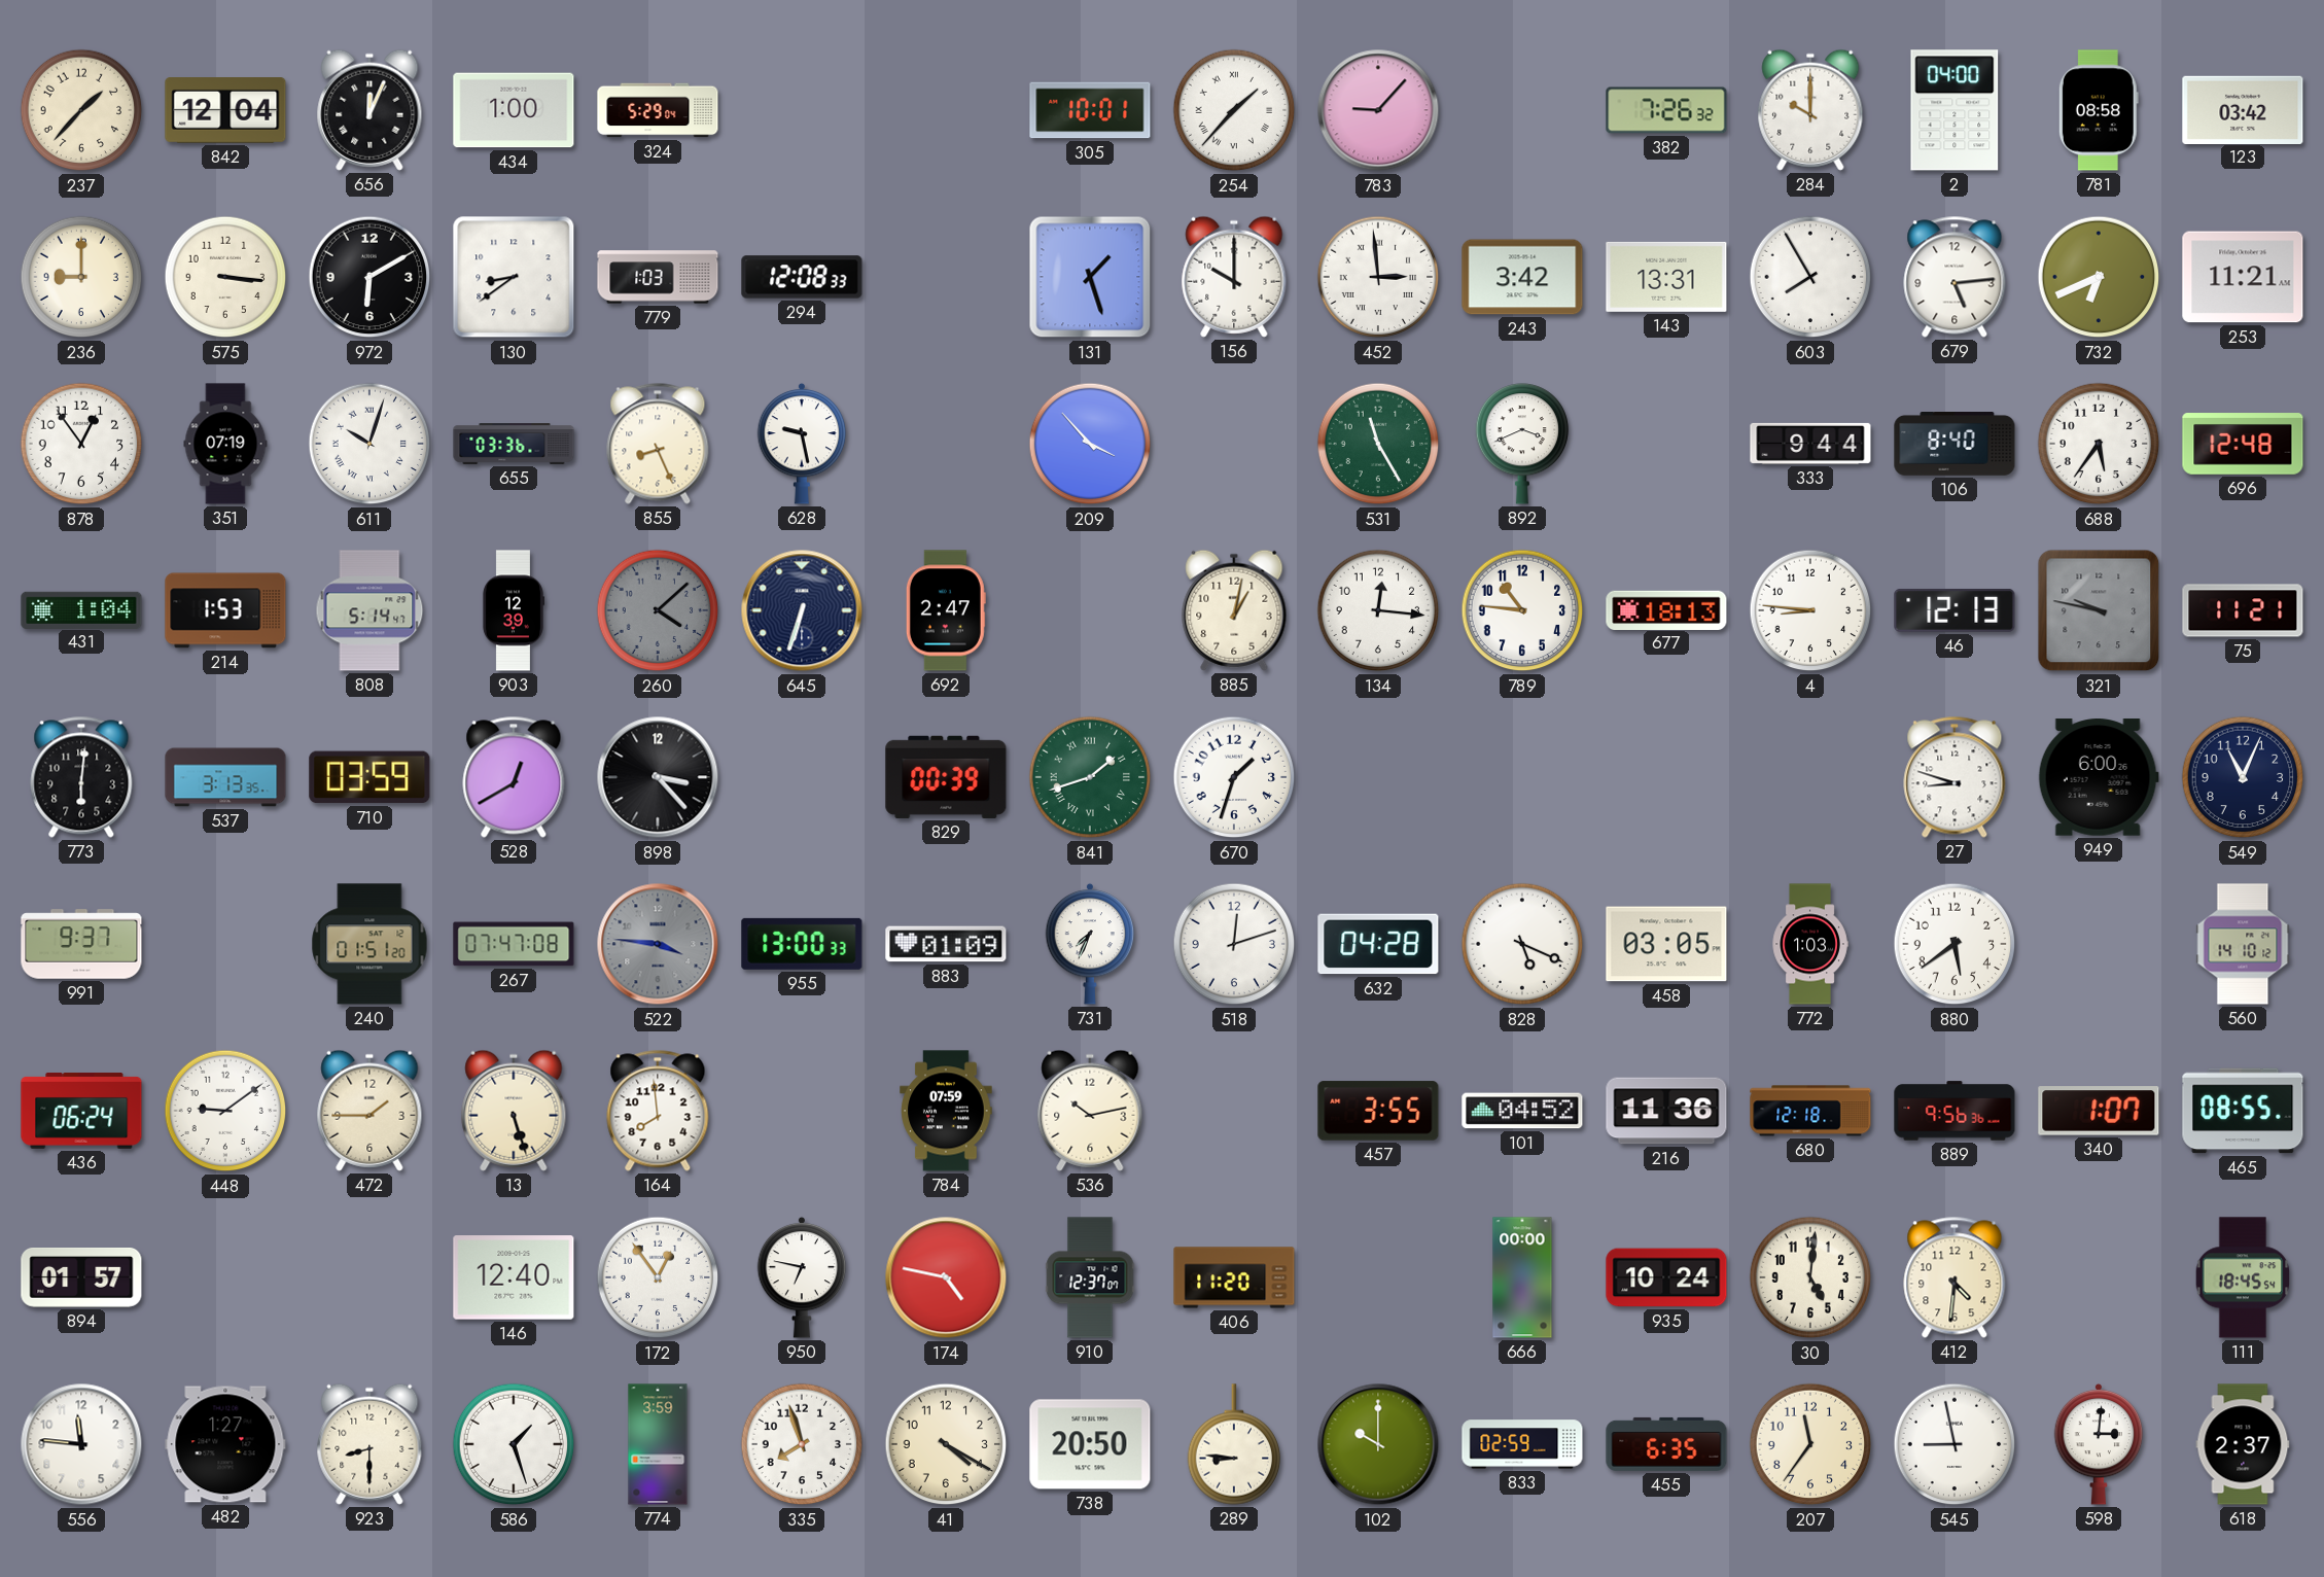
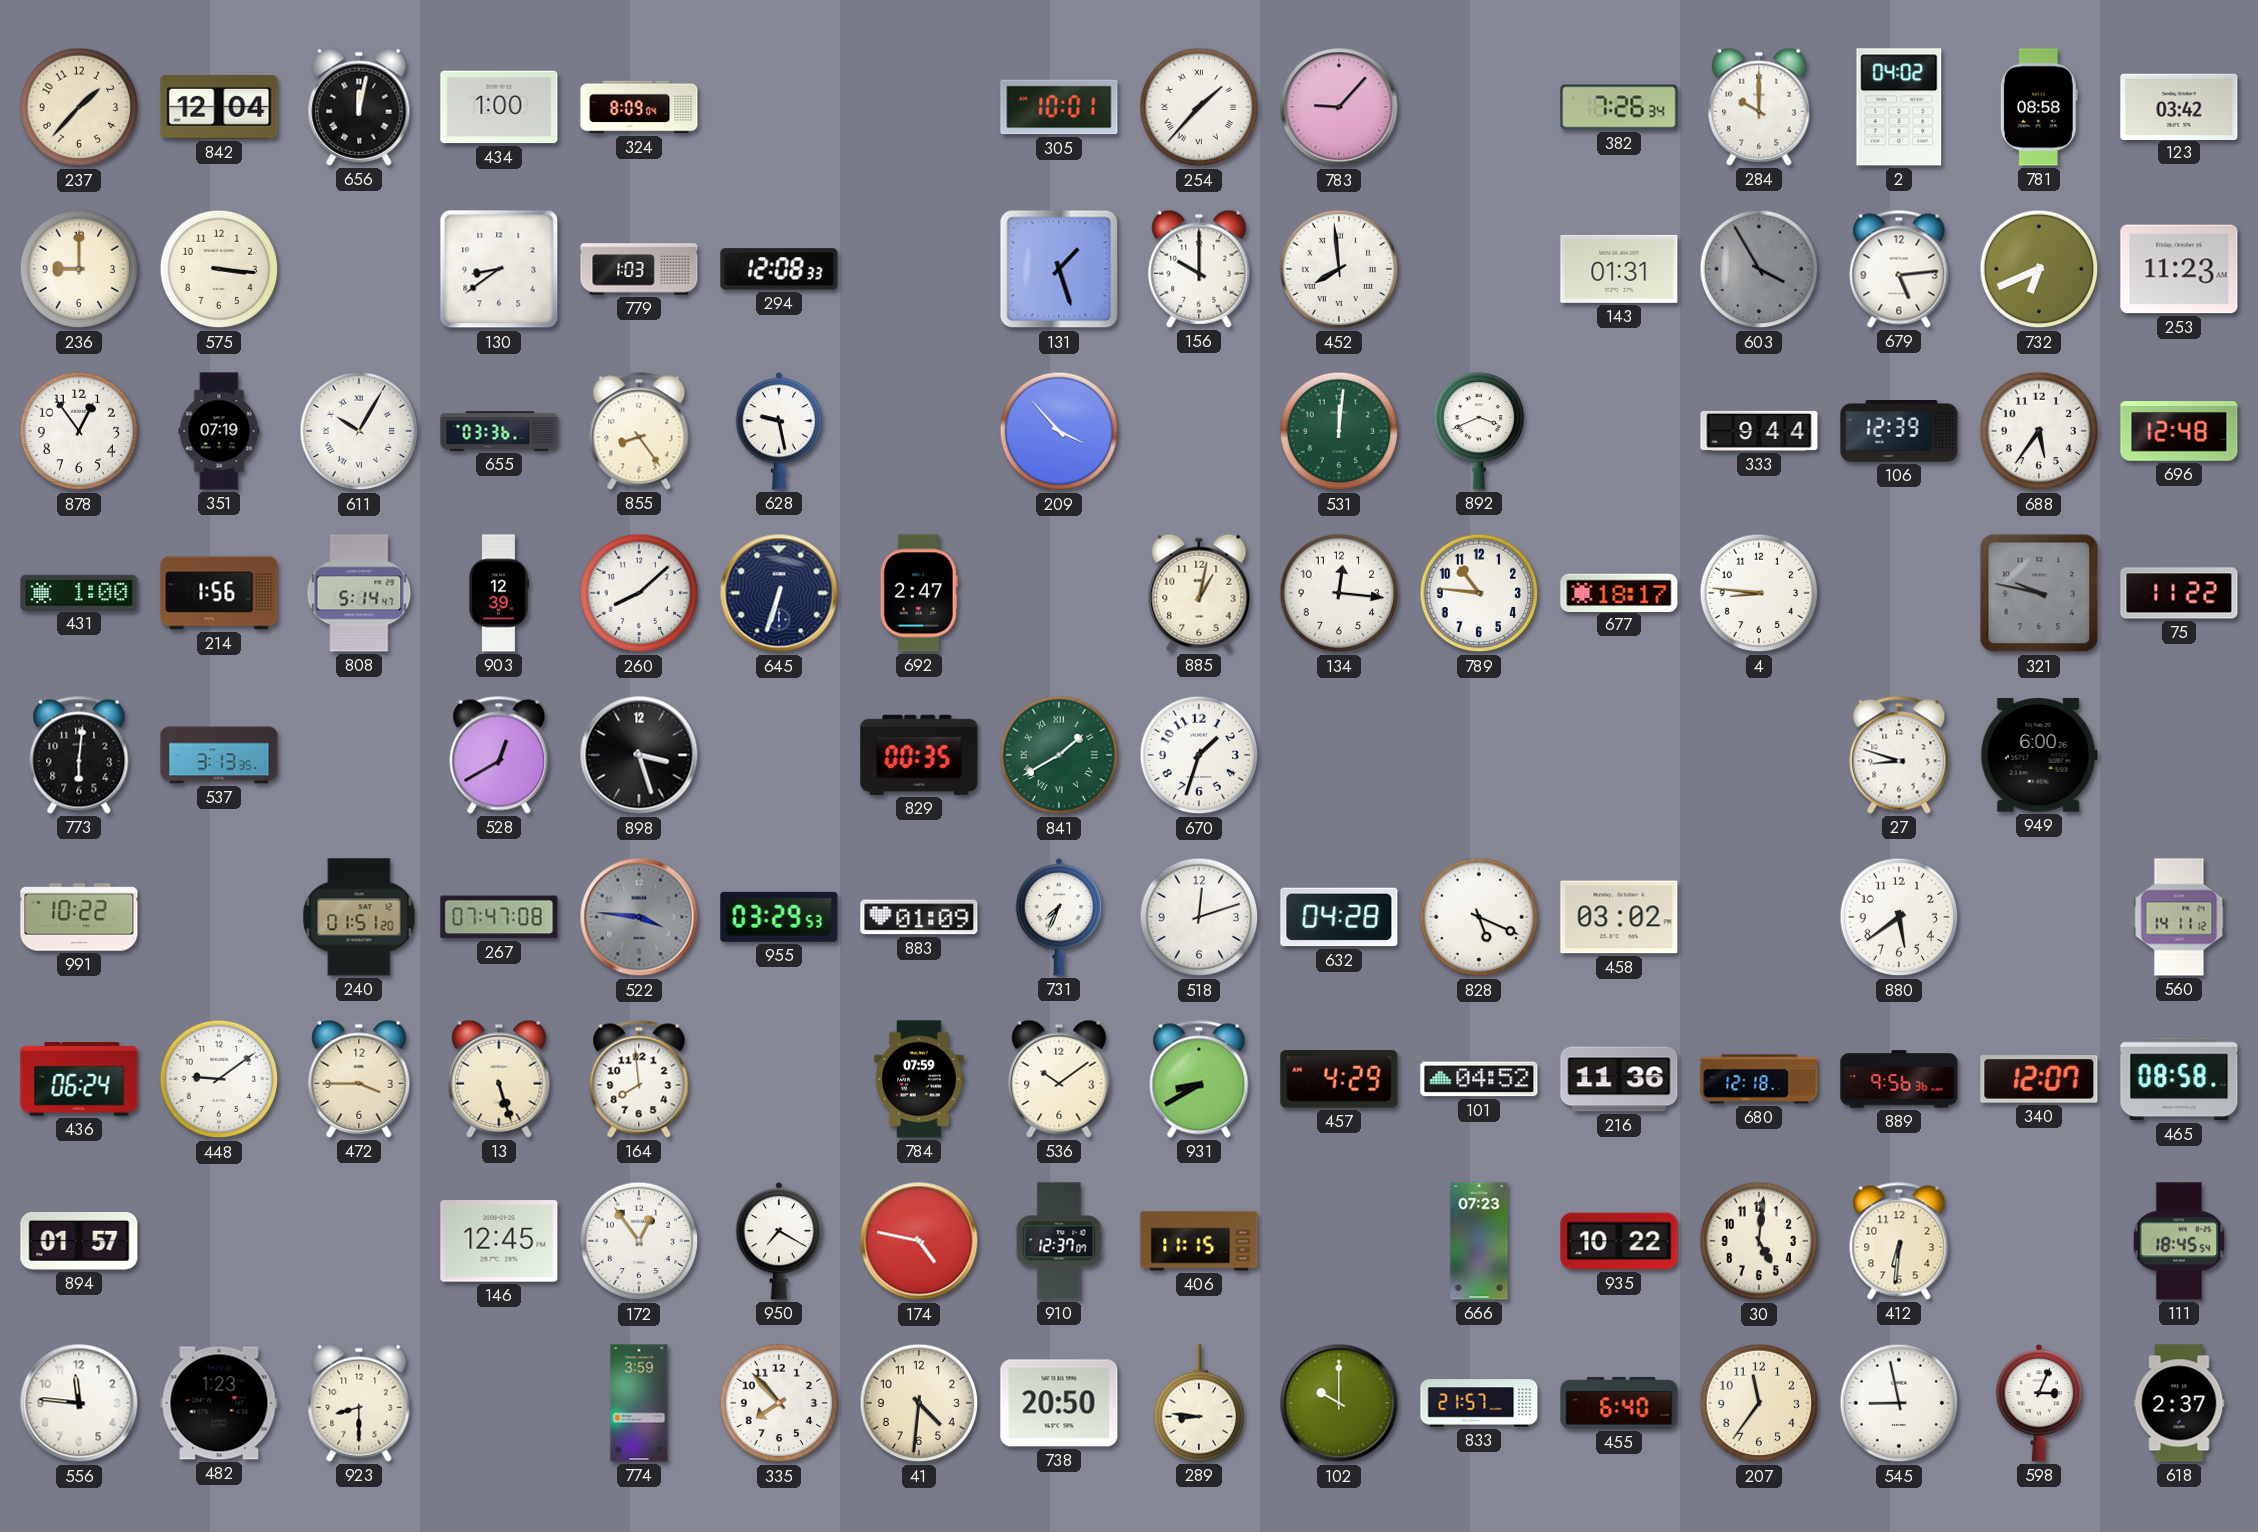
656: 12:04 -> 12:02 (359, 107)
324: 5:29 -> 8:09 (639, 107)
382: 7:26:32 -> 7:26:34 (1619, 107)
2: 04:00 -> 04:02 (1899, 107)
972: 6:10 -> none (369, 277)
452: 2:59 -> 7:59 (1339, 269)
243: 3:42 -> none (1522, 277)
143: 13:31 -> 01:31 (1619, 269)
603: 7:55 -> 3:55 (1759, 269)
603 dial: white -> grey (1759, 269)
253: 11:21 -> 11:23 (2179, 269)
611: 10:03 -> 10:05 (359, 431)
855: 8:26 -> 8:24 (639, 431)
531: 11:25 -> 12:01 (1339, 431)
106: 8:40 -> 12:39 (1899, 432)
431: 1:04 -> 1:00 (79, 592)
214: 1:53 -> 1:56 (219, 593)
260: 4:08 -> 8:08 (639, 593)
260 dial: grey -> white (639, 593)
677: 18:13 -> 18:17 (1619, 592)
46: 12:13 -> none (1955, 610)
75: 11:21 -> 11:22 (2179, 593)
710: 03:59 -> none (369, 777)
898: 3:23 -> 3:27 (639, 755)
829: 00:39 -> 00:35 (919, 755)
841: 1:42 -> 1:40 (1059, 755)
549: 11:04 -> none (2243, 777)
991: 9:37 -> 10:22 (79, 917)
955: 13:00 -> 03:29 (779, 917)
458: 03:05 -> 03:02 (1619, 917)
772: 1:03 -> none (1810, 944)
560: 14:10 -> 14:11 (2179, 917)
472: 1:45 -> 3:45 (359, 1079)
536: 10:13 -> 10:09 (1059, 1079)
931: none -> 8:40 (1199, 1079)
457: 3:55 -> 4:29 (1339, 1079)
340: 1:07 -> 12:07 (2039, 1079)
465: 08:55 -> 08:58 (2179, 1079)
146: 12:40 -> 12:45 (499, 1241)
950: 6:47 -> 7:20 (779, 1241)
406: 11:20 -> 11:15 (1199, 1241)
666: 00:00 -> 07:23 (1479, 1241)
935: 10:24 -> 10:22 (1619, 1241)
412: 4:31 -> 6:31 (1899, 1241)
482: 1:27 -> 1:23 (219, 1403)
586: 1:27 -> none (514, 1444)
335: 7:57 -> 7:53 (779, 1403)
41: 4:20 -> 4:31 (919, 1403)
833: 02:59 -> 21:57 (1479, 1403)
455: 6:35 -> 6:40 (1619, 1403)
598: 3:01 -> 3:04 (2039, 1403)
